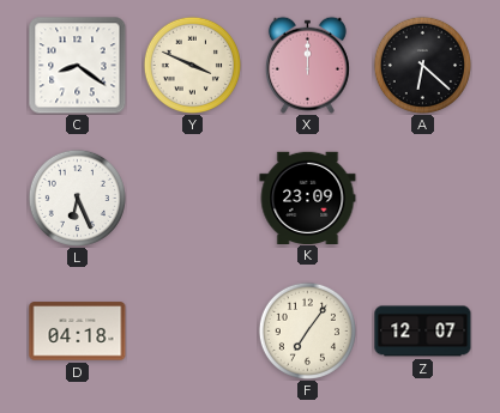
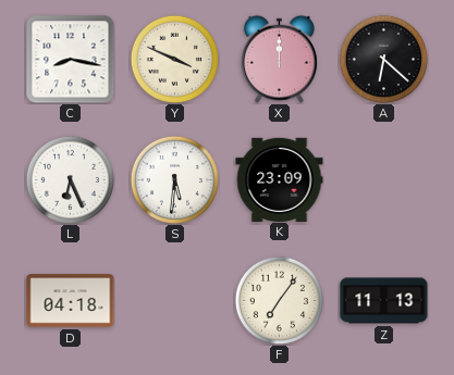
C: 8:21 -> 8:17 (71, 60)
S: none -> 5:31 (174, 179)
Z: 12:07 -> 11:13 (384, 301)
